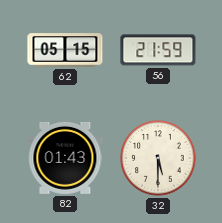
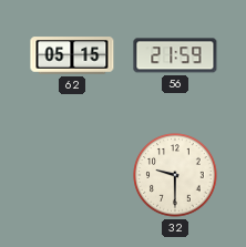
82: 01:43 -> none (65, 158)
32: 5:30 -> 9:30 (175, 175)
